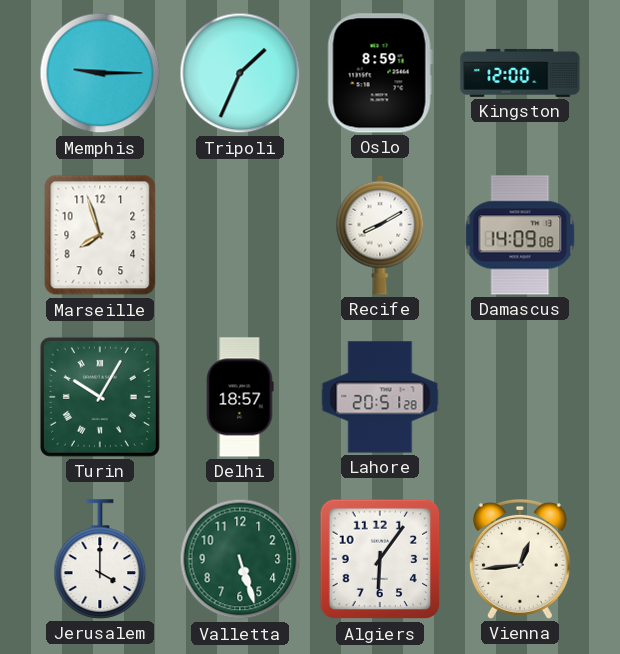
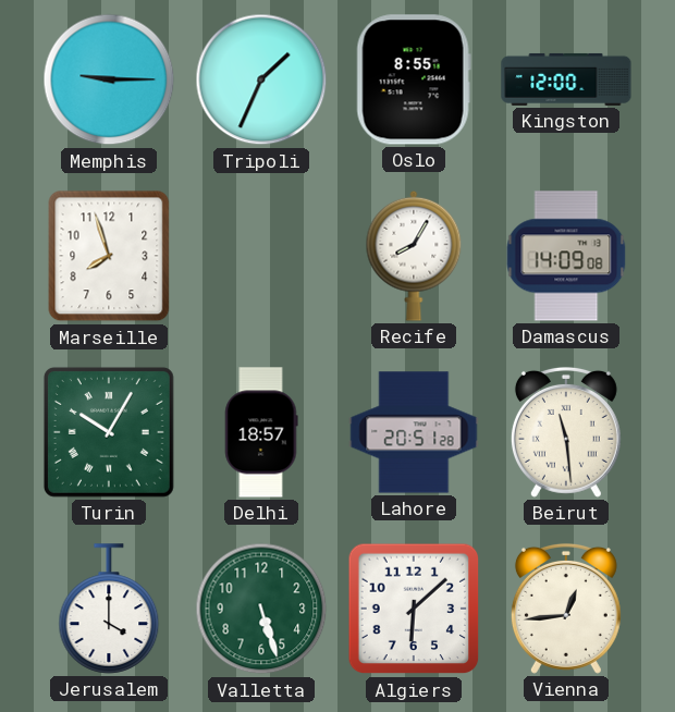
Oslo: 8:59 -> 8:55 (414, 79)
Recife: 8:10 -> 8:05 (414, 256)
Beirut: none -> 11:29 (566, 432)
Algiers: 6:06 -> 6:08 (414, 609)
